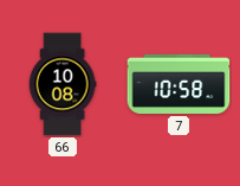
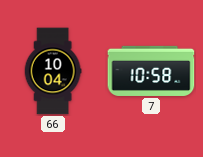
66: 10:08 -> 10:04 (53, 71)
